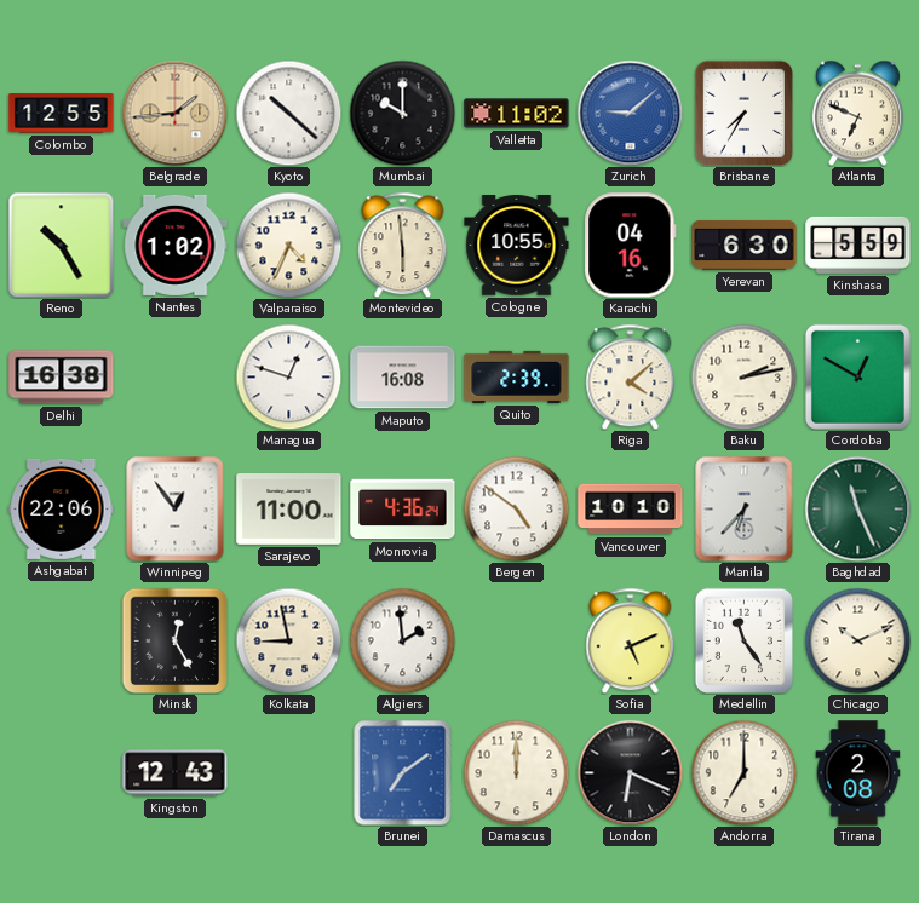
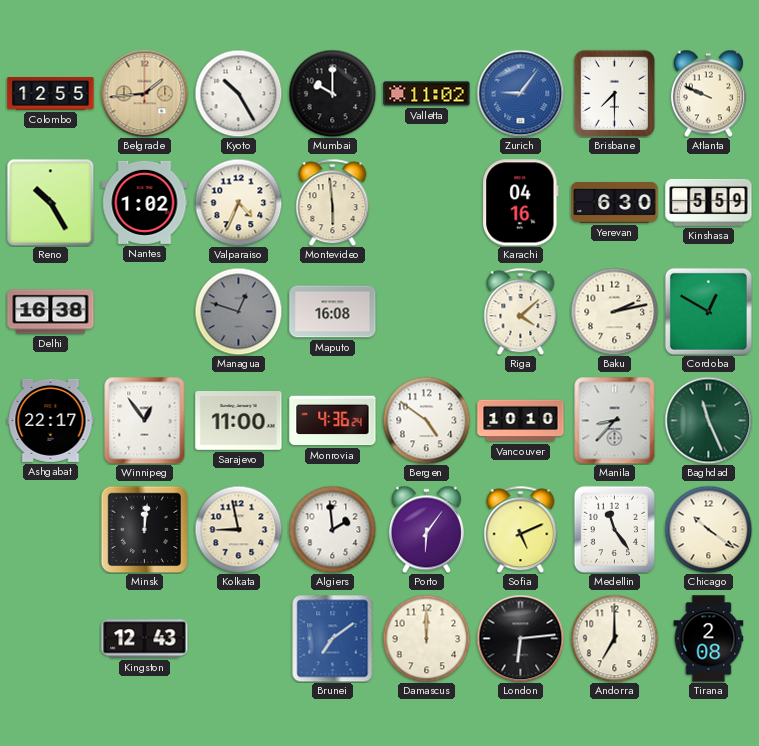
Kyoto: 10:22 -> 10:25 (238, 93)
Zurich: 9:08 -> 9:06 (520, 93)
Brisbane: 7:35 -> 7:30 (614, 93)
Atlanta: 6:49 -> 9:49 (708, 93)
Cologne: 10:55 -> none (517, 246)
Managua dial: white -> grey (238, 311)
Quito: 2:39 -> none (517, 376)
Ashgabat: 22:06 -> 22:17 (51, 420)
Manila: 6:37 -> 8:37 (615, 420)
Minsk: 12:25 -> 12:01 (144, 529)
Porto: none -> 6:06 (426, 529)
Chicago: 10:11 -> 10:21 (708, 529)
London: 6:19 -> 6:14 (520, 638)
